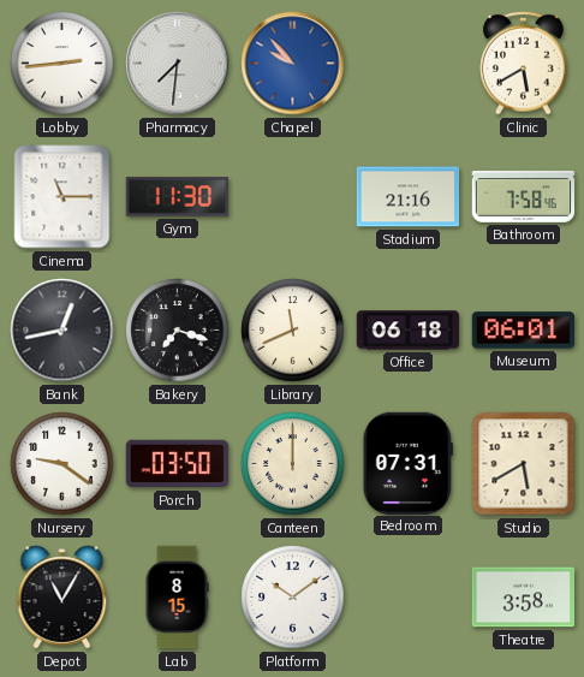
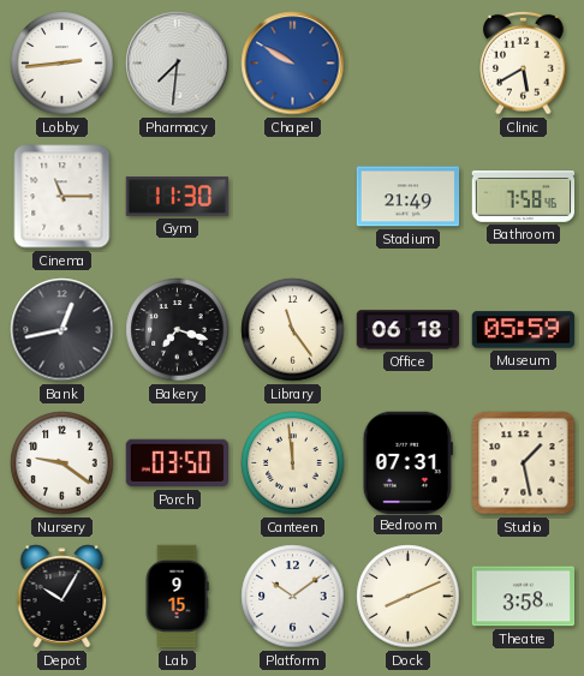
Chapel: 9:53 -> 9:50 (293, 64)
Stadium: 21:16 -> 21:49 (409, 197)
Library: 11:41 -> 11:24 (293, 330)
Museum: 06:01 -> 05:59 (524, 330)
Canteen: 12:00 -> 11:59 (293, 463)
Studio: 5:40 -> 1:28 (524, 463)
Depot: 11:05 -> 10:05 (62, 597)
Lab: 8:15 -> 9:15 (177, 597)
Dock: none -> 8:11 (409, 597)
